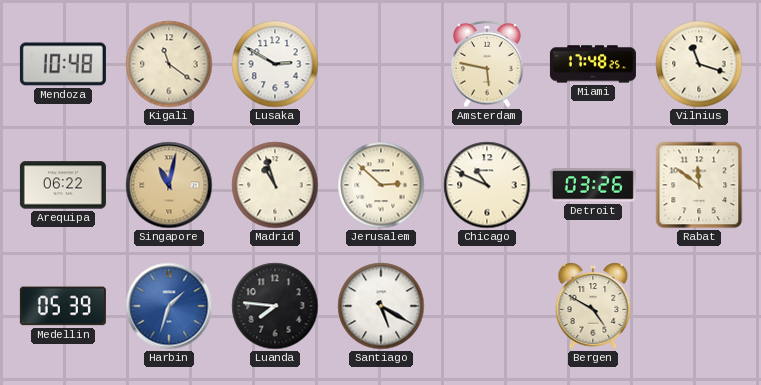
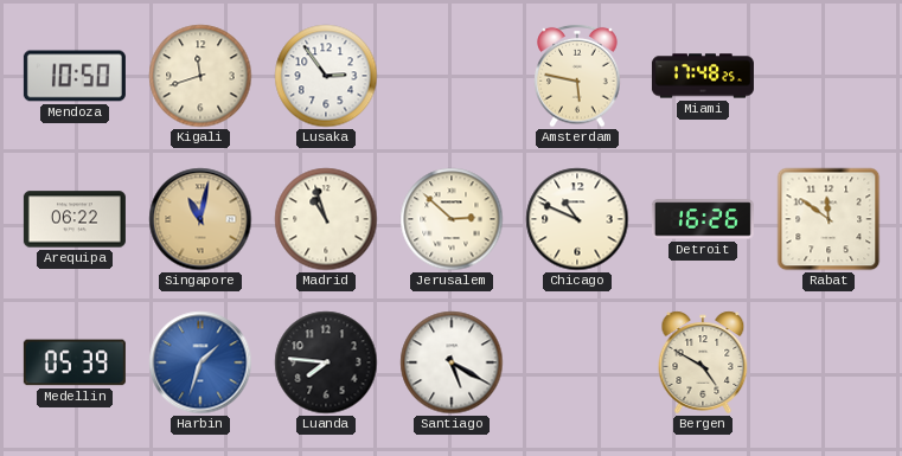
Mendoza: 10:48 -> 10:50 (75, 76)
Kigali: 11:21 -> 11:42 (200, 76)
Lusaka: 2:50 -> 2:54 (326, 76)
Vilnius: 11:18 -> none (699, 64)
Detroit: 03:26 -> 16:26 (703, 219)
